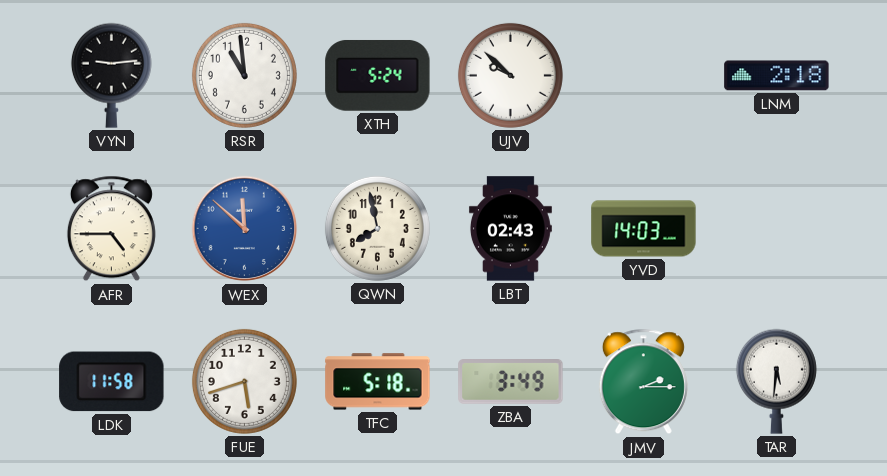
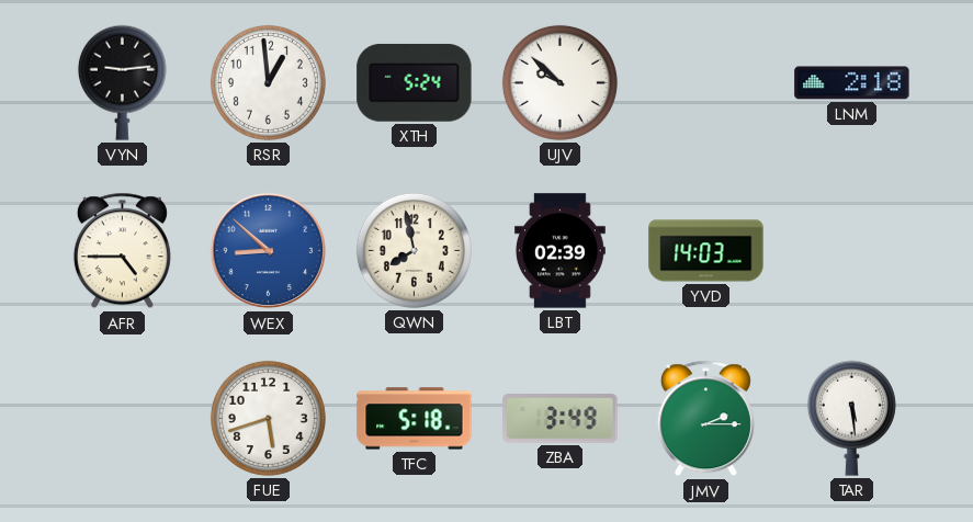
RSR: 10:59 -> 12:59 (268, 82)
WEX: 11:52 -> 8:52 (269, 251)
LBT: 02:43 -> 02:39 (559, 251)
LDK: 11:58 -> none (112, 382)
TAR: 5:31 -> 5:29 (851, 418)
